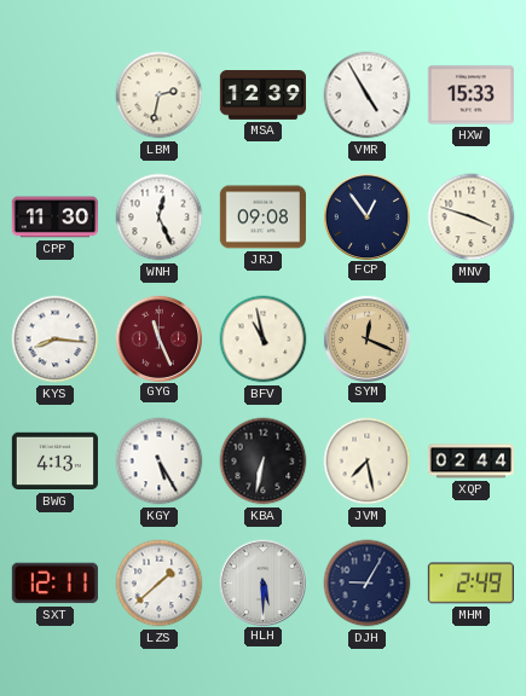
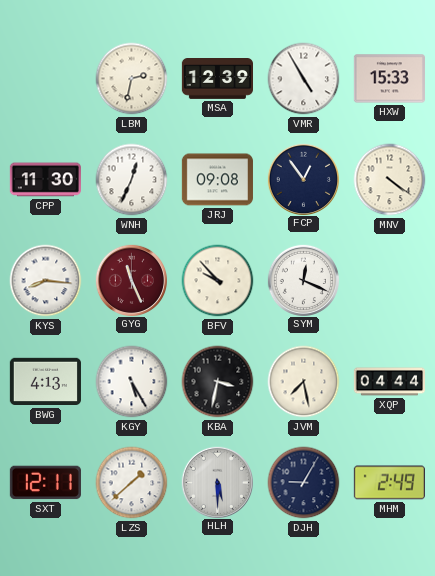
WNH: 12:26 -> 12:34 (132, 180)
MNV: 3:48 -> 4:21 (390, 180)
BFV: 10:58 -> 9:53 (218, 281)
SYM dial: champagne -> white (303, 280)
KBA: 6:32 -> 3:32 (218, 382)
XQP: 02:44 -> 04:44 (389, 382)
